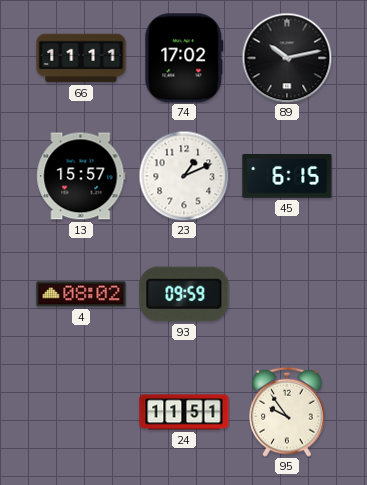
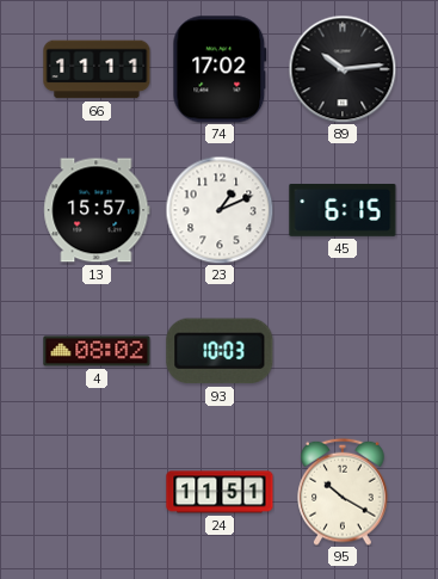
89: 10:13 -> 10:14 (343, 69)
93: 09:59 -> 10:03 (220, 351)
95: 9:54 -> 10:20 (343, 492)
